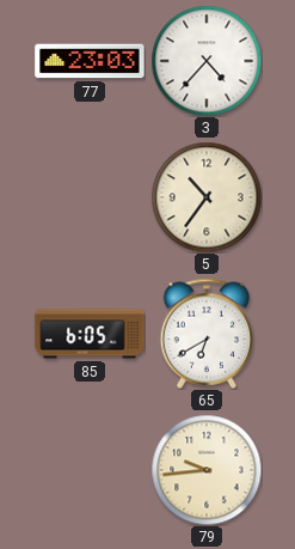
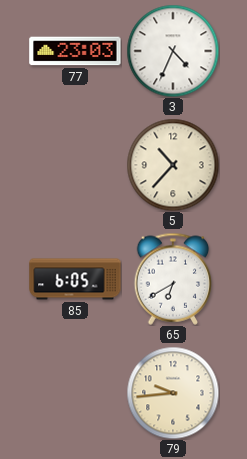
3: 4:37 -> 4:34 (173, 51)
5: 10:36 -> 10:37 (173, 165)
